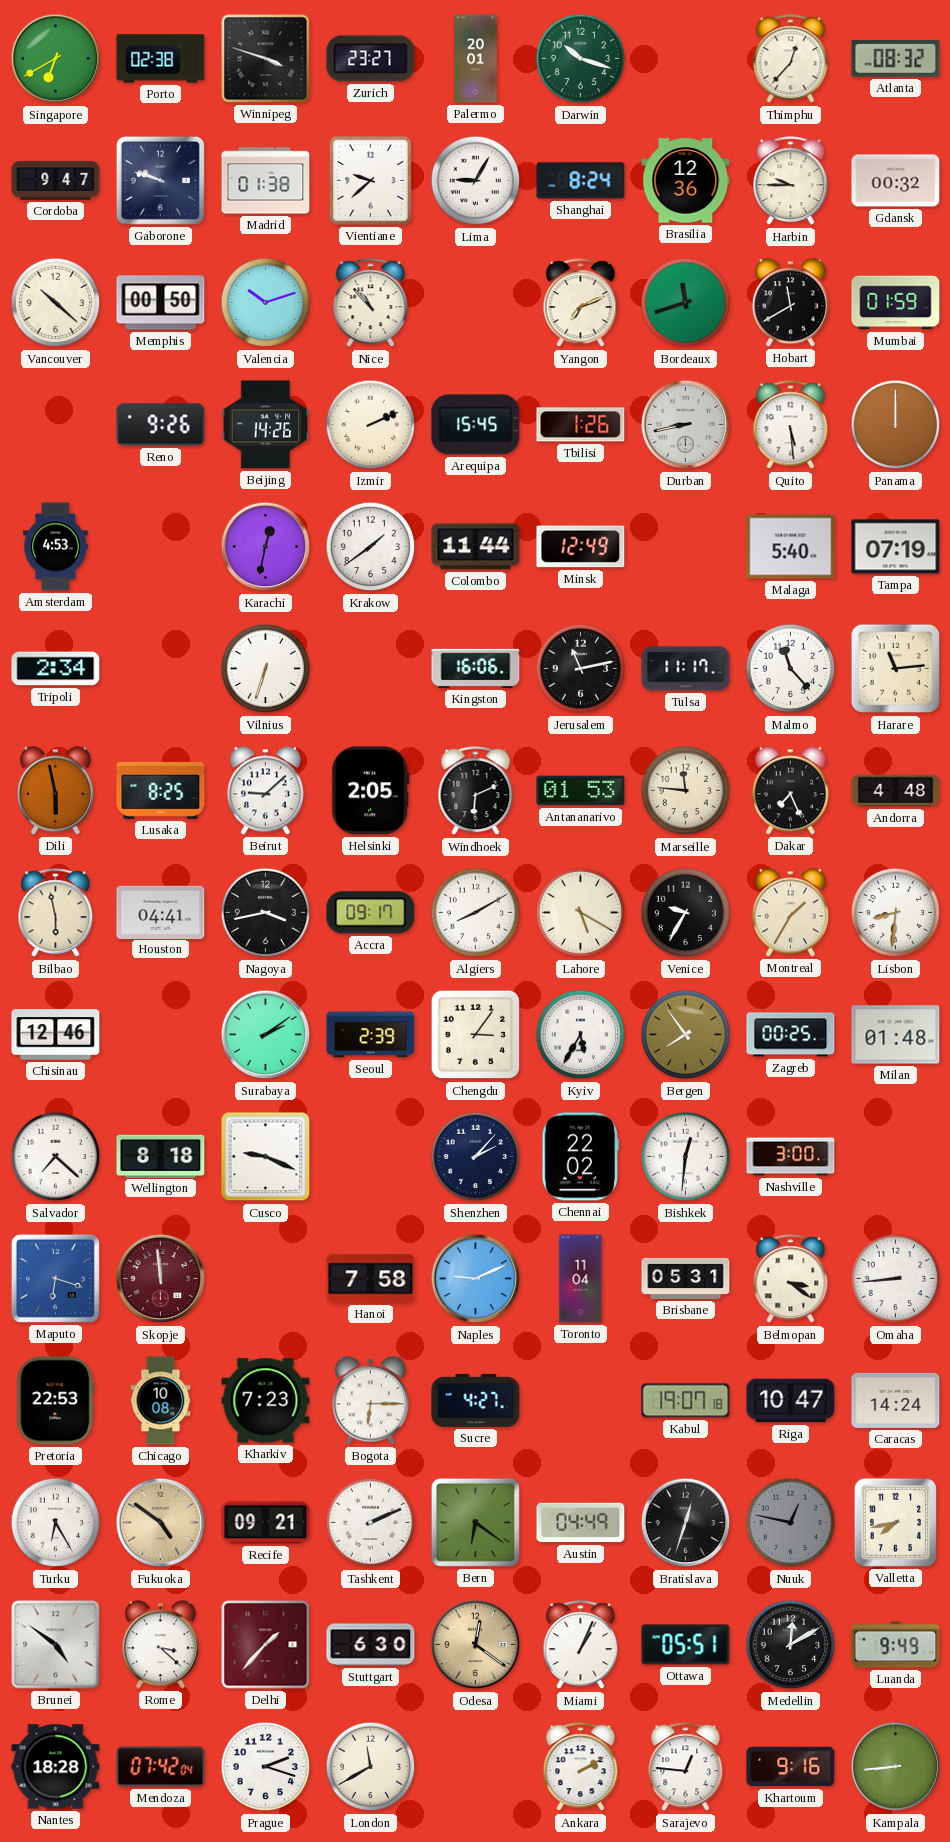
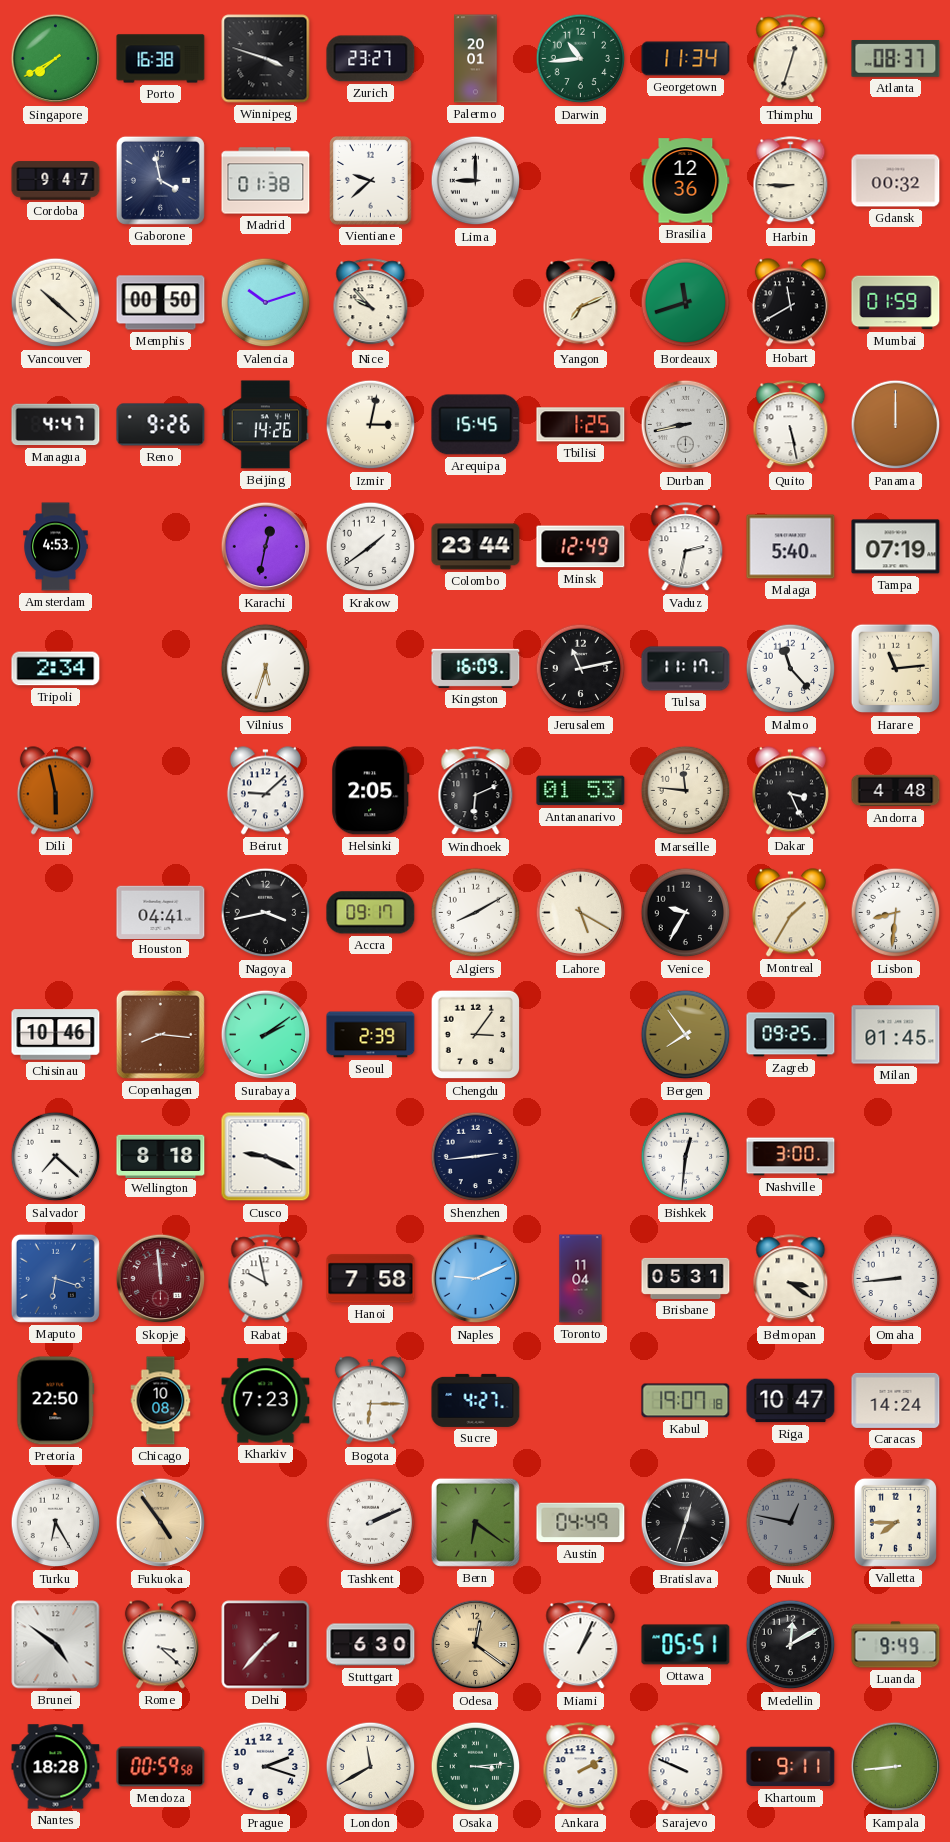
Singapore: 6:40 -> 7:40 (56, 59)
Porto: 02:38 -> 16:38 (161, 59)
Darwin: 10:18 -> 10:44 (581, 59)
Georgetown: none -> 11:34 (686, 59)
Thimphu: 12:37 -> 12:33 (791, 59)
Atlanta: 08:32 -> 08:37 (896, 59)
Gaborone: 9:48 -> 3:58 (160, 180)
Lima: 9:05 -> 9:00 (476, 181)
Shanghai: 8:24 -> none (581, 181)
Harbin: 9:45 -> 8:45 (791, 181)
Nice: 10:53 -> 9:53 (371, 303)
Managua: none -> 4:47 (56, 425)
Izmir: 2:11 -> 3:02 (371, 425)
Tbilisi: 1:26 -> 1:25 (581, 425)
Quito: 5:29 -> 5:28 (791, 425)
Colombo: 11:44 -> 23:44 (476, 547)
Vaduz: none -> 2:32 (686, 547)
Vilnius: 6:33 -> 5:33 (266, 669)
Kingston: 16:06 -> 16:09 (476, 668)
Lusaka: 8:25 -> none (161, 790)
Dakar: 7:26 -> 3:26 (790, 791)
Bilbao: 5:58 -> none (56, 913)
Chisinau: 12:46 -> 10:46 (56, 1035)
Copenhagen: none -> 8:16 (160, 1034)
Kyiv: 5:35 -> none (581, 1035)
Zagreb: 00:25 -> 09:25 (791, 1035)
Milan: 01:48 -> 01:45 (896, 1035)
Shenzhen: 2:07 -> 2:44 (476, 1157)
Chennai: 22:02 -> none (580, 1157)
Rabat: none -> 9:58 (266, 1279)
Pretoria: 22:53 -> 22:50 (56, 1401)
Fukuoka: 4:51 -> 4:54 (161, 1523)
Recife: 09:21 -> none (266, 1523)
Valletta: 7:43 -> 7:45 (895, 1522)
Mendoza: 07:42 -> 00:59 (161, 1767)
Osaka: none -> 3:14 (476, 1767)
Sarajevo: 12:46 -> 9:49 (686, 1767)
Khartoum: 9:16 -> 9:11 (791, 1767)
